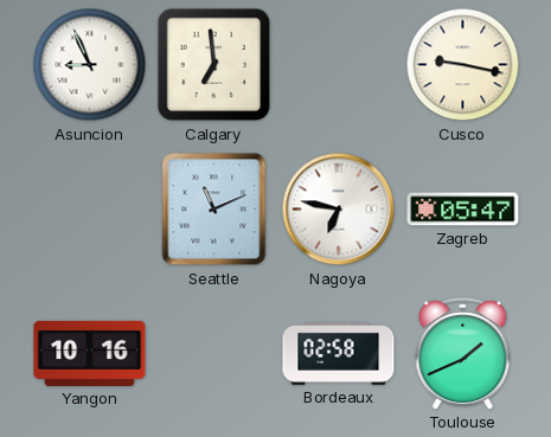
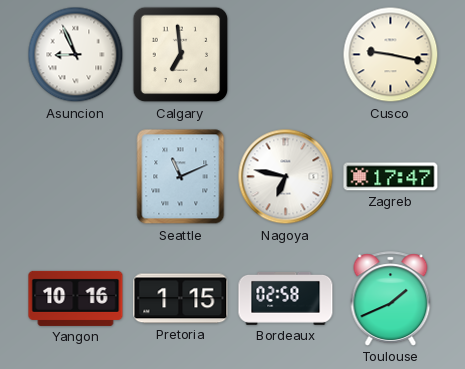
Zagreb: 05:47 -> 17:47 (391, 177)
Pretoria: none -> 1:15 (181, 299)
